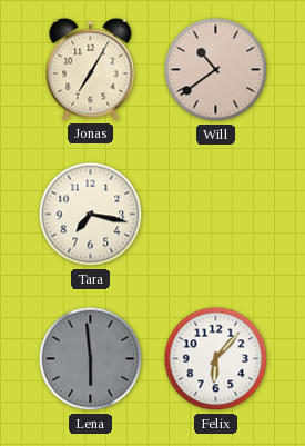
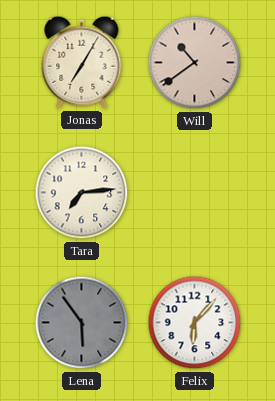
Tara: 7:17 -> 7:14 (82, 193)
Lena: 5:59 -> 5:54 (82, 323)
